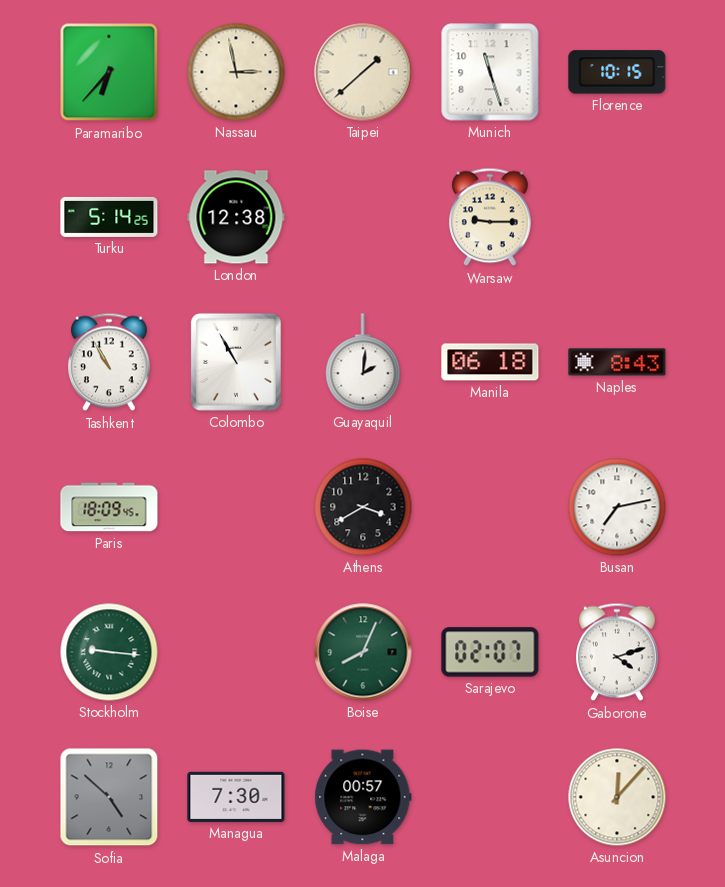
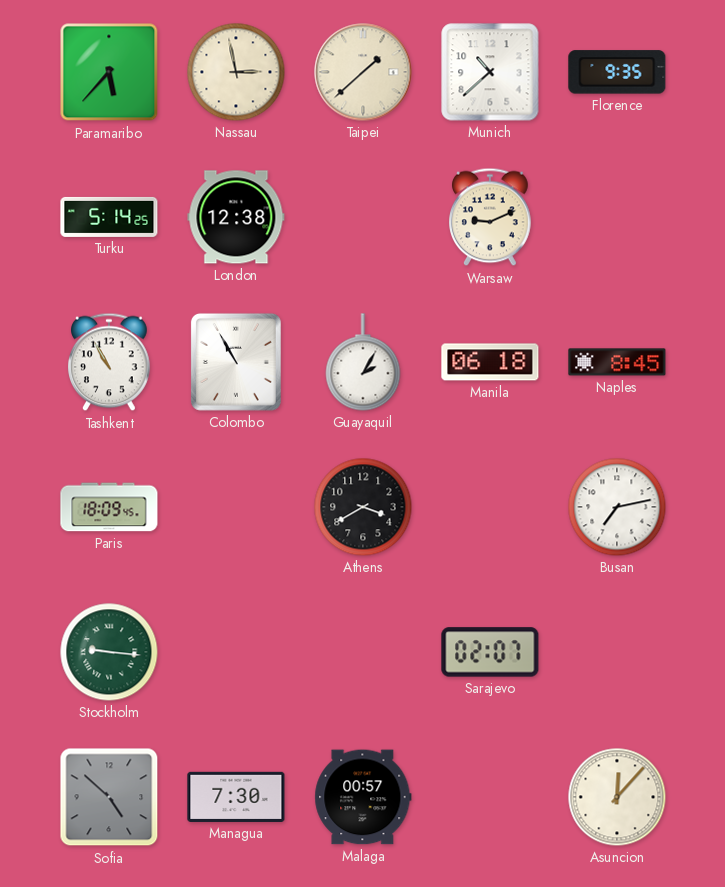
Paramaribo: 6:37 -> 5:37 (109, 72)
Munich: 11:27 -> 10:38 (490, 72)
Florence: 10:15 -> 9:35 (617, 72)
Warsaw: 9:15 -> 9:11 (491, 217)
Guayaquil: 2:01 -> 2:05 (363, 362)
Naples: 8:43 -> 8:45 (617, 362)
Boise: 8:04 -> none (363, 652)
Gaborone: 4:12 -> none (618, 652)
